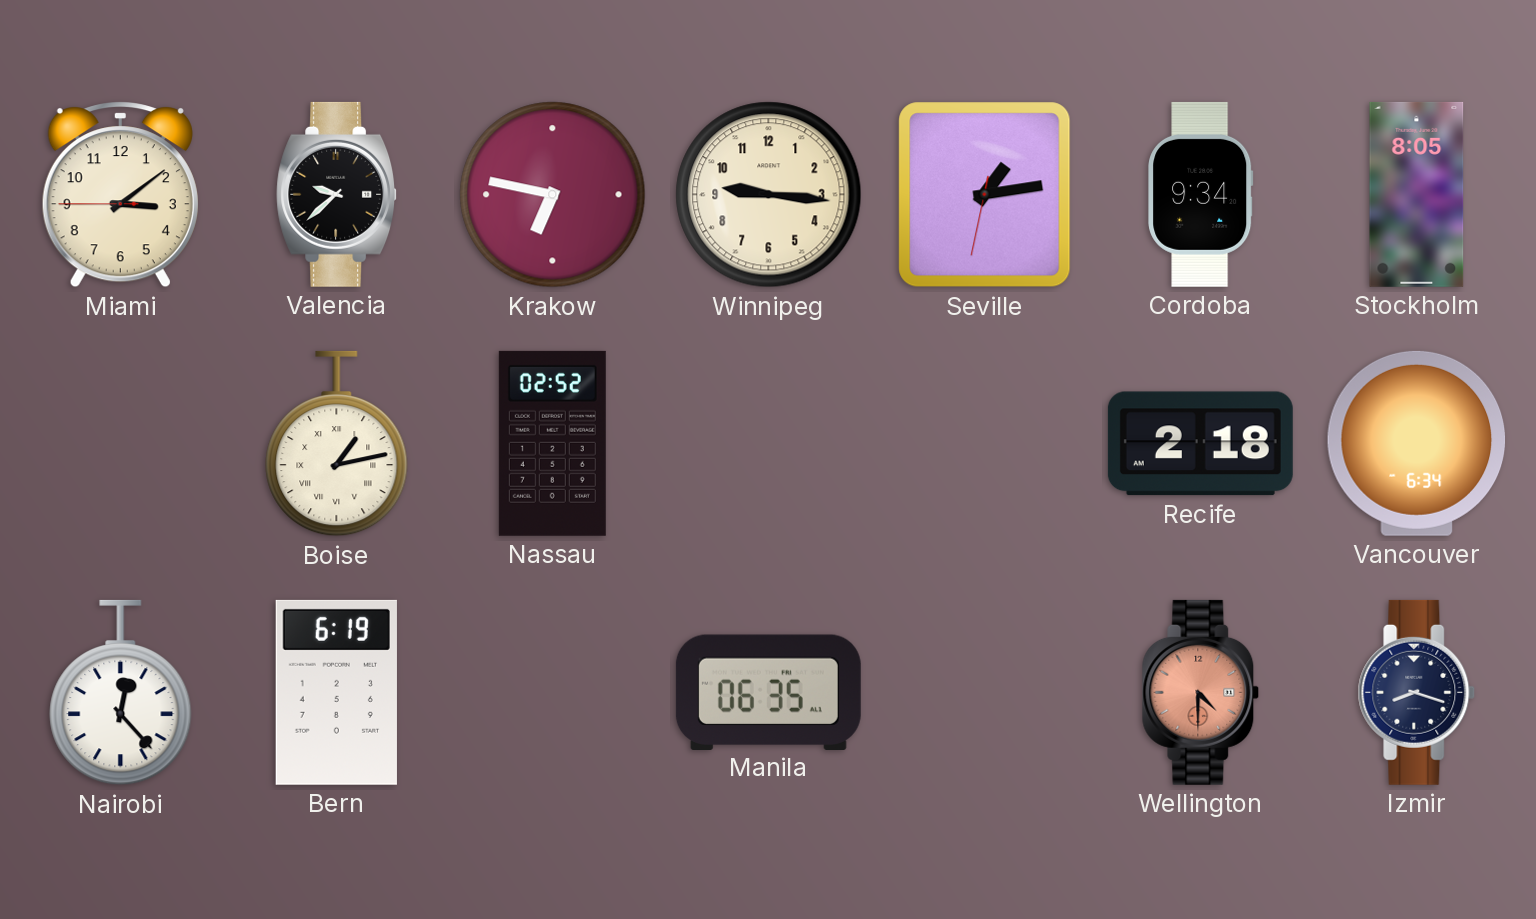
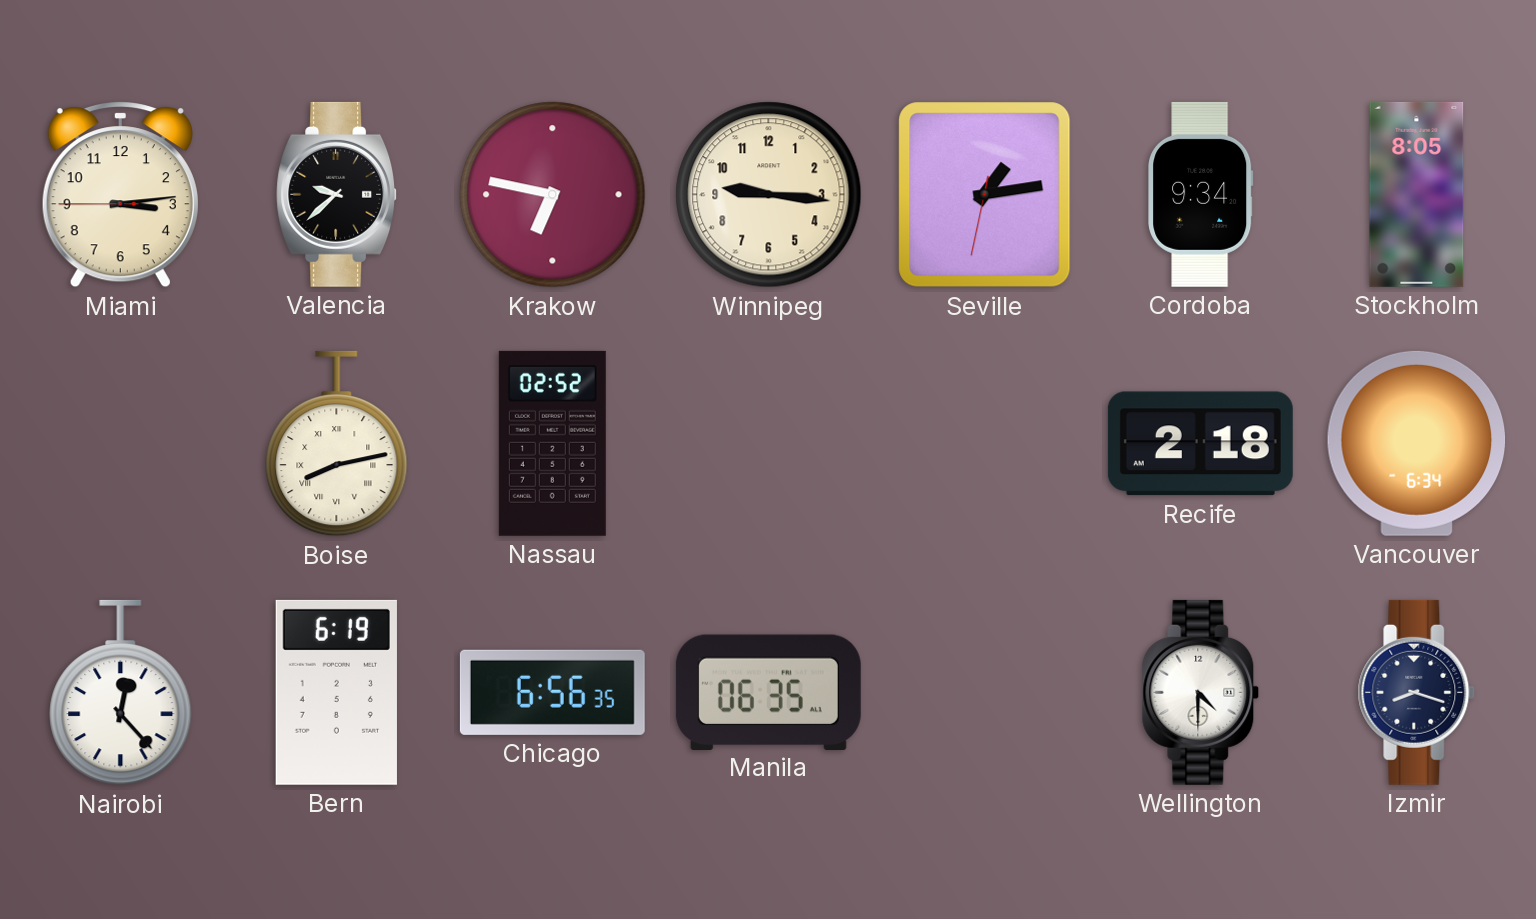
Miami: 3:08 -> 3:13 (120, 195)
Boise: 1:13 -> 8:13 (337, 444)
Chicago: none -> 6:56 (552, 692)
Wellington dial: salmon -> white (1201, 692)
